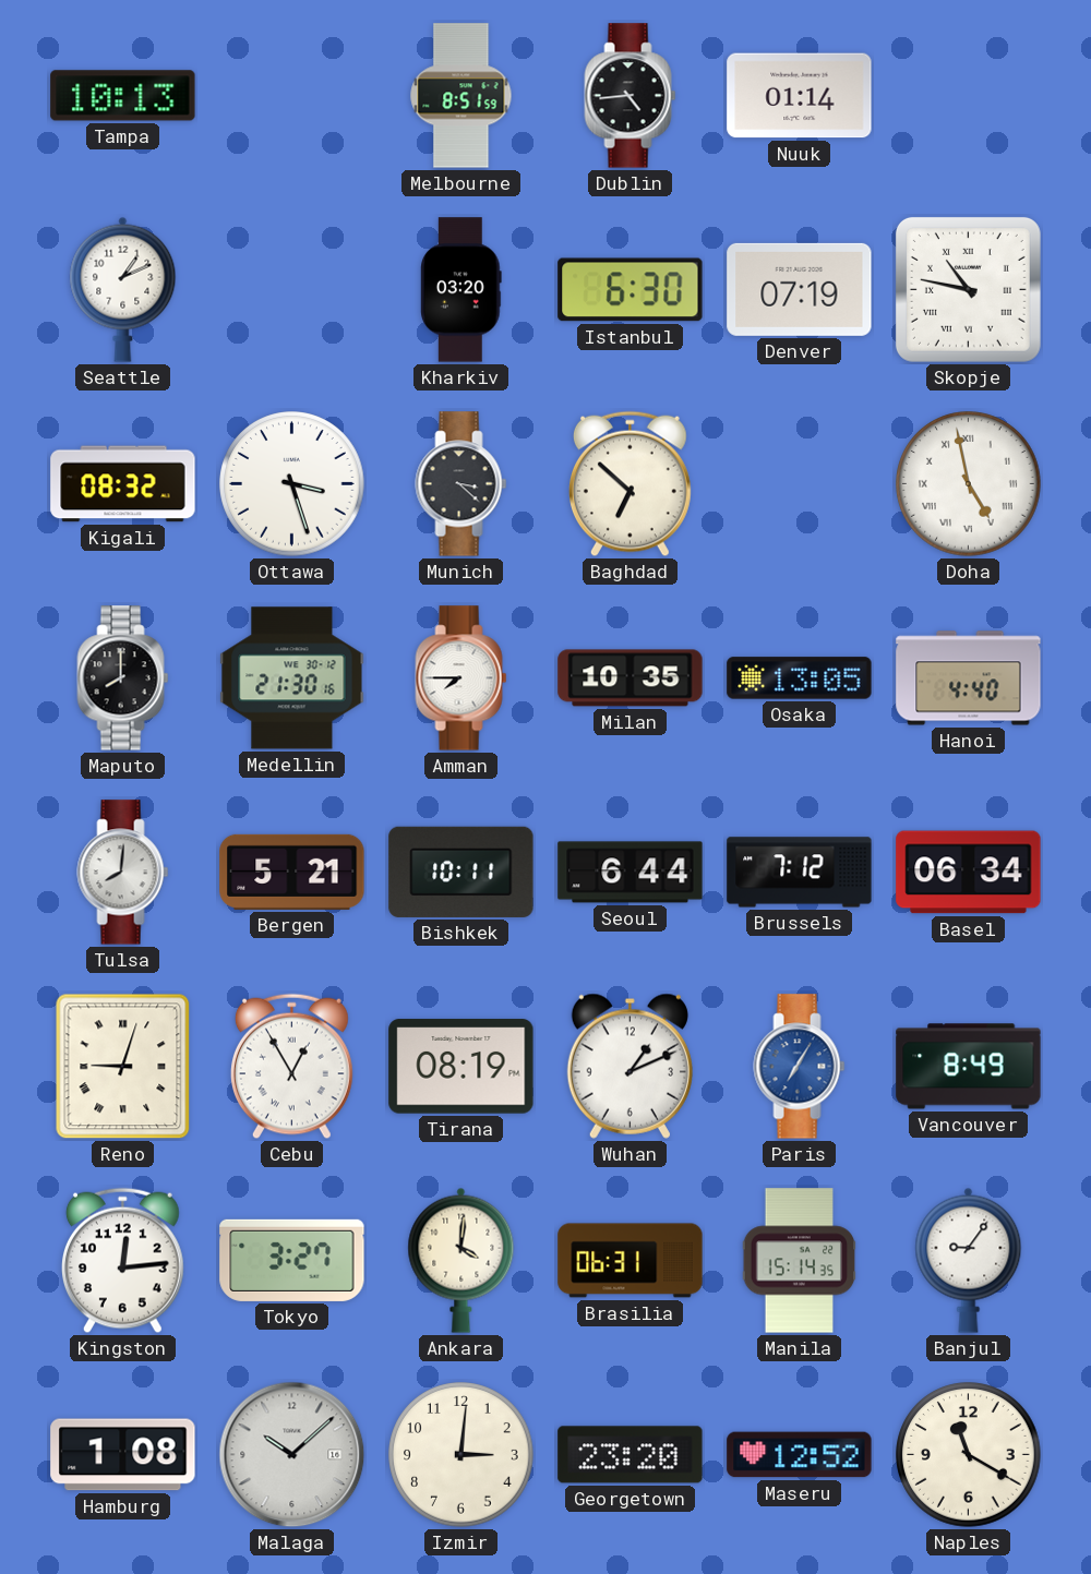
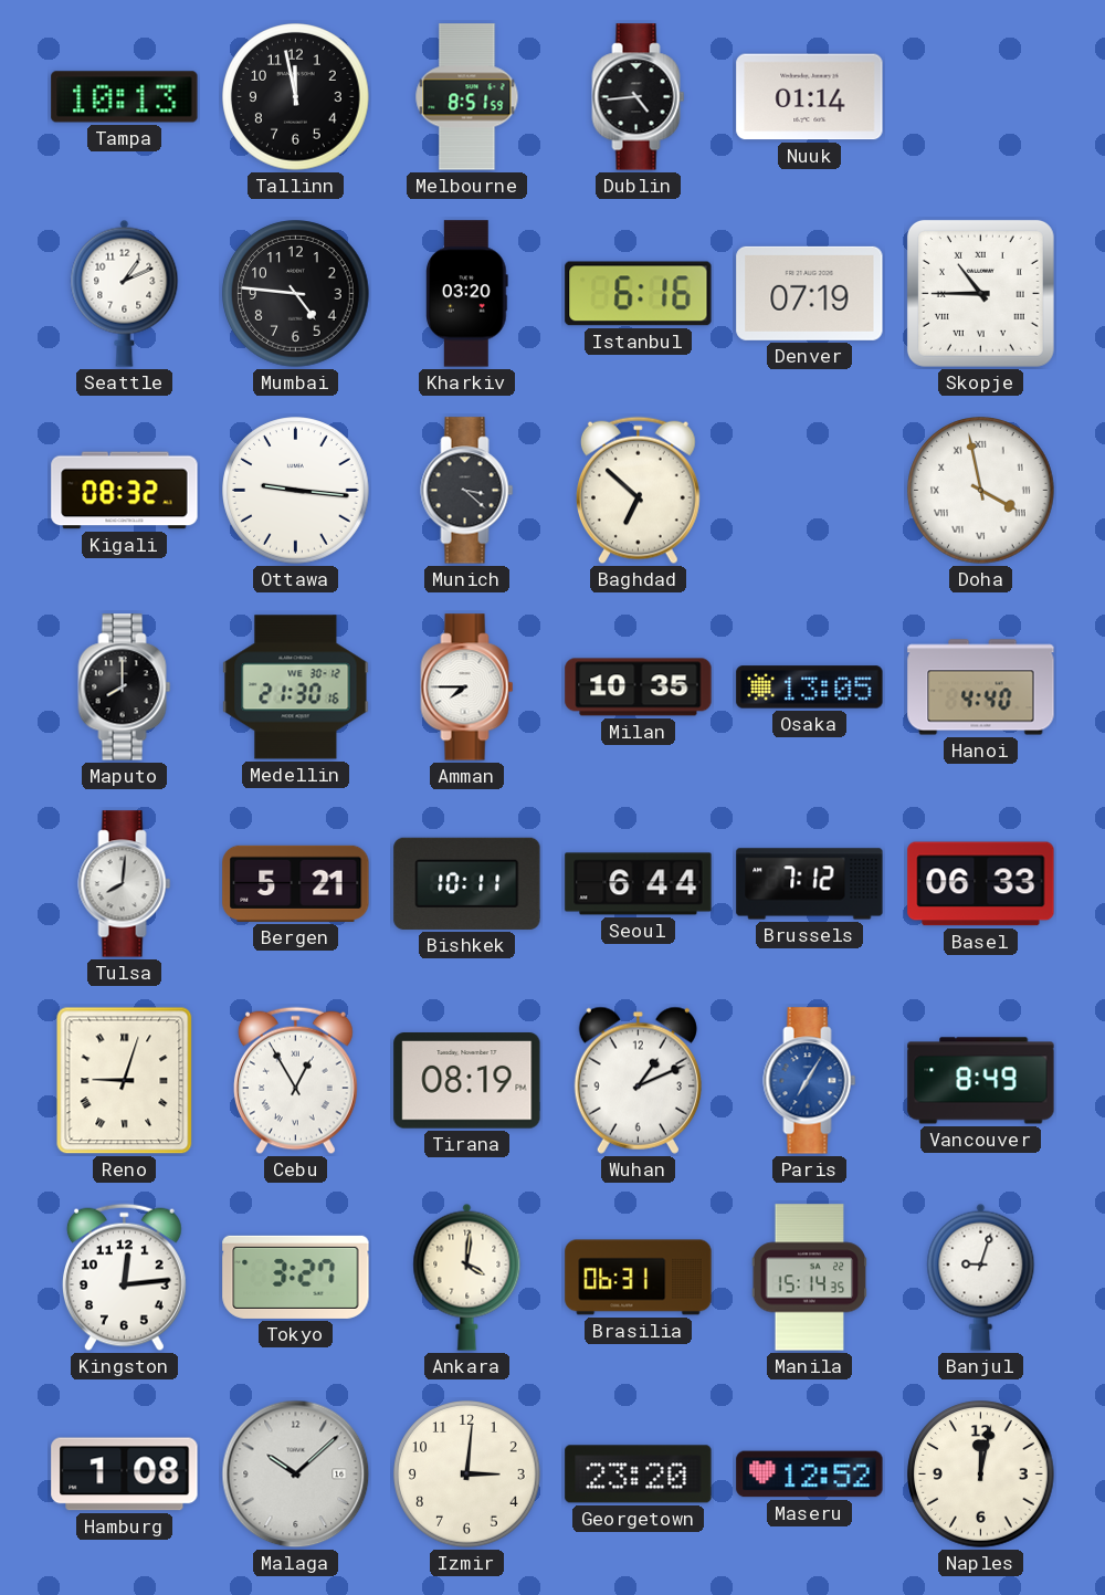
Tallinn: none -> 11:58 (296, 97)
Mumbai: none -> 4:46 (296, 294)
Istanbul: 6:30 -> 6:16 (639, 294)
Skopje: 10:47 -> 10:45 (980, 293)
Ottawa: 3:27 -> 9:16 (296, 491)
Doha: 4:58 -> 3:58 (981, 491)
Basel: 06:34 -> 06:33 (981, 884)
Banjul: 9:06 -> 9:03 (981, 1277)
Naples: 11:20 -> 12:02 (981, 1475)
